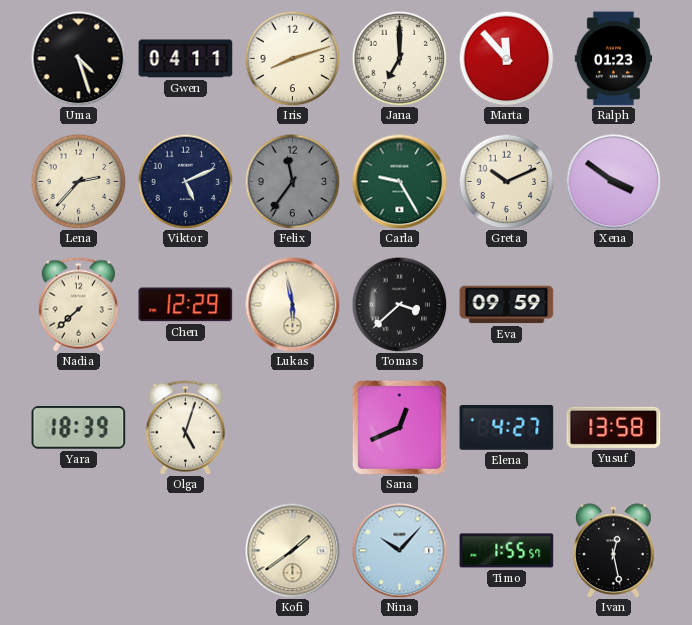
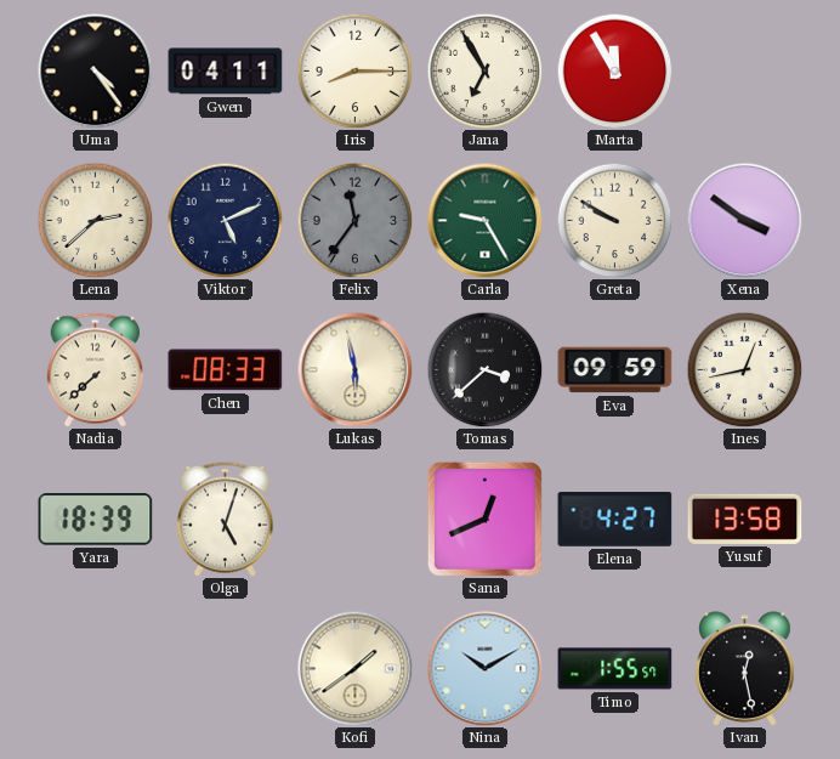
Uma: 4:27 -> 4:24 (95, 70)
Iris: 8:12 -> 8:15 (354, 70)
Jana: 7:00 -> 6:55 (484, 70)
Marta: 11:53 -> 11:55 (614, 70)
Ralph: 01:23 -> none (613, 59)
Lena: 2:37 -> 2:38 (95, 220)
Greta: 10:11 -> 9:50 (614, 220)
Chen: 12:29 -> 08:33 (226, 370)
Ines: none -> 12:43 (744, 369)
Nina: 10:07 -> 10:10 (484, 668)
